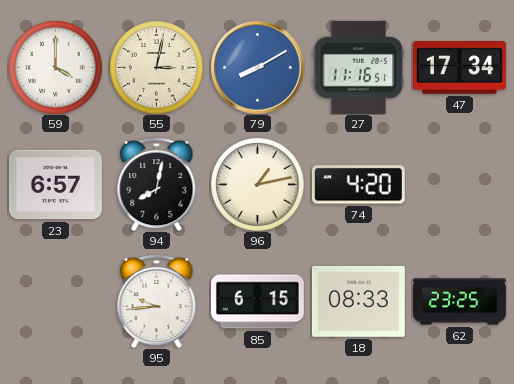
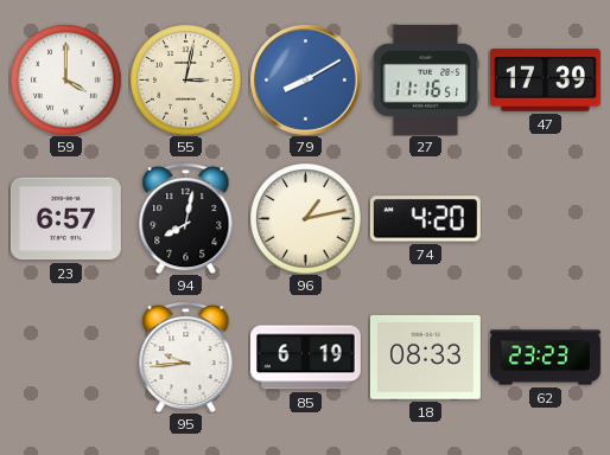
47: 17:34 -> 17:39 (545, 81)
85: 6:15 -> 6:19 (305, 358)
62: 23:25 -> 23:23 (546, 358)
